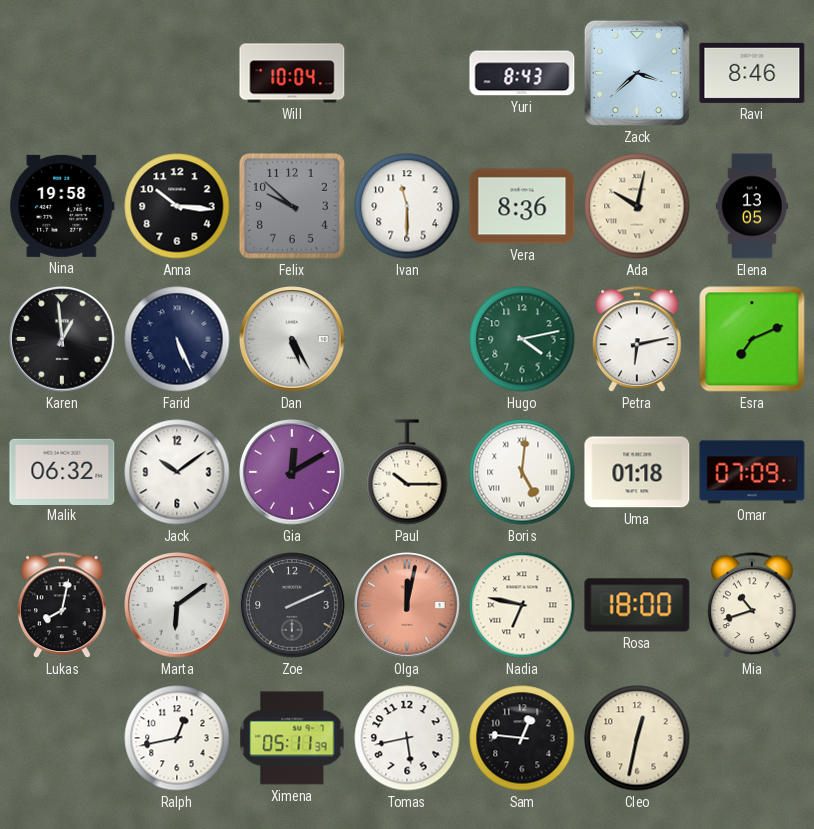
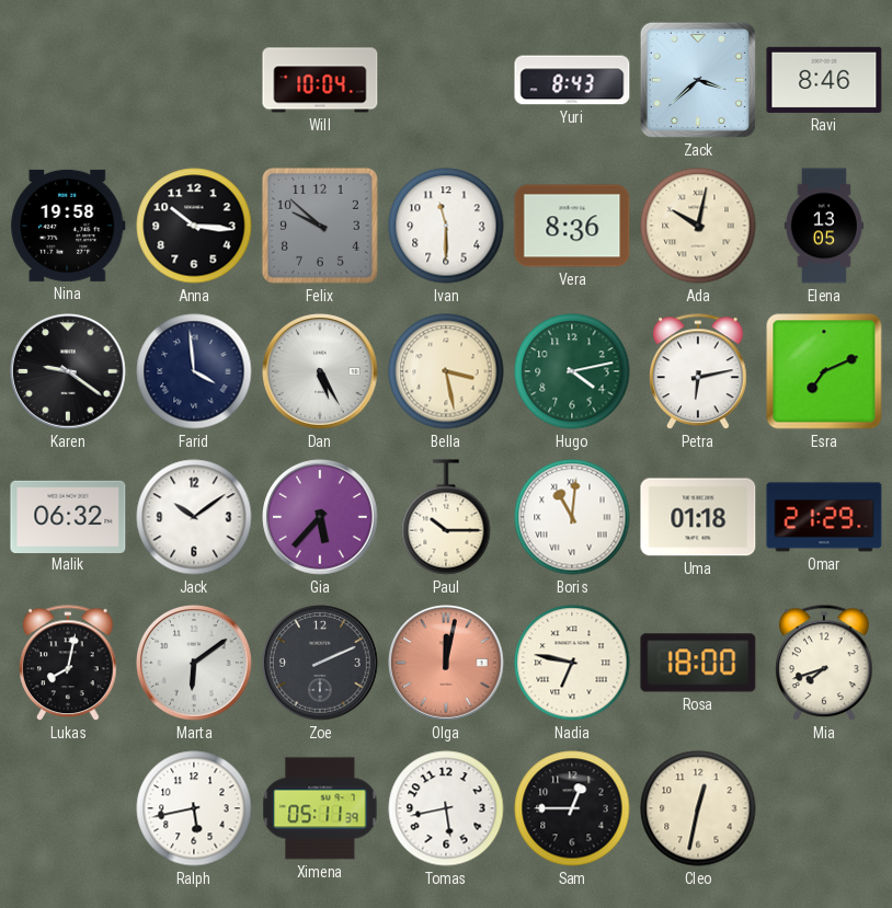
Karen: 12:59 -> 9:21 (69, 372)
Farid: 5:26 -> 3:59 (194, 371)
Bella: none -> 3:28 (446, 371)
Gia: 12:10 -> 5:37 (321, 518)
Boris: 5:01 -> 11:01 (572, 517)
Omar: 07:09 -> 21:29 (824, 517)
Mia: 10:42 -> 7:42 (824, 664)
Ralph: 12:43 -> 5:43 (194, 808)
Sam: 12:46 -> 12:45 (572, 808)
